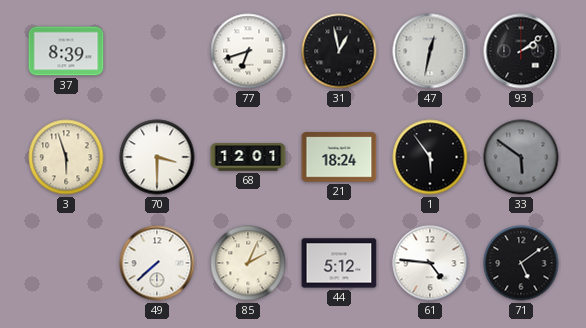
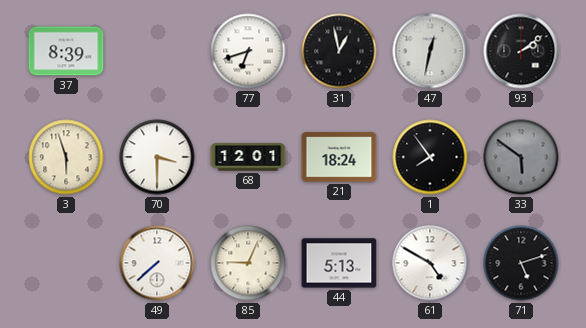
1: 5:54 -> 7:54 (430, 157)
85: 2:04 -> 9:04 (248, 263)
44: 5:12 -> 5:13 (339, 263)
61: 4:46 -> 4:50 (430, 263)
71: 5:09 -> 5:12 (521, 263)
